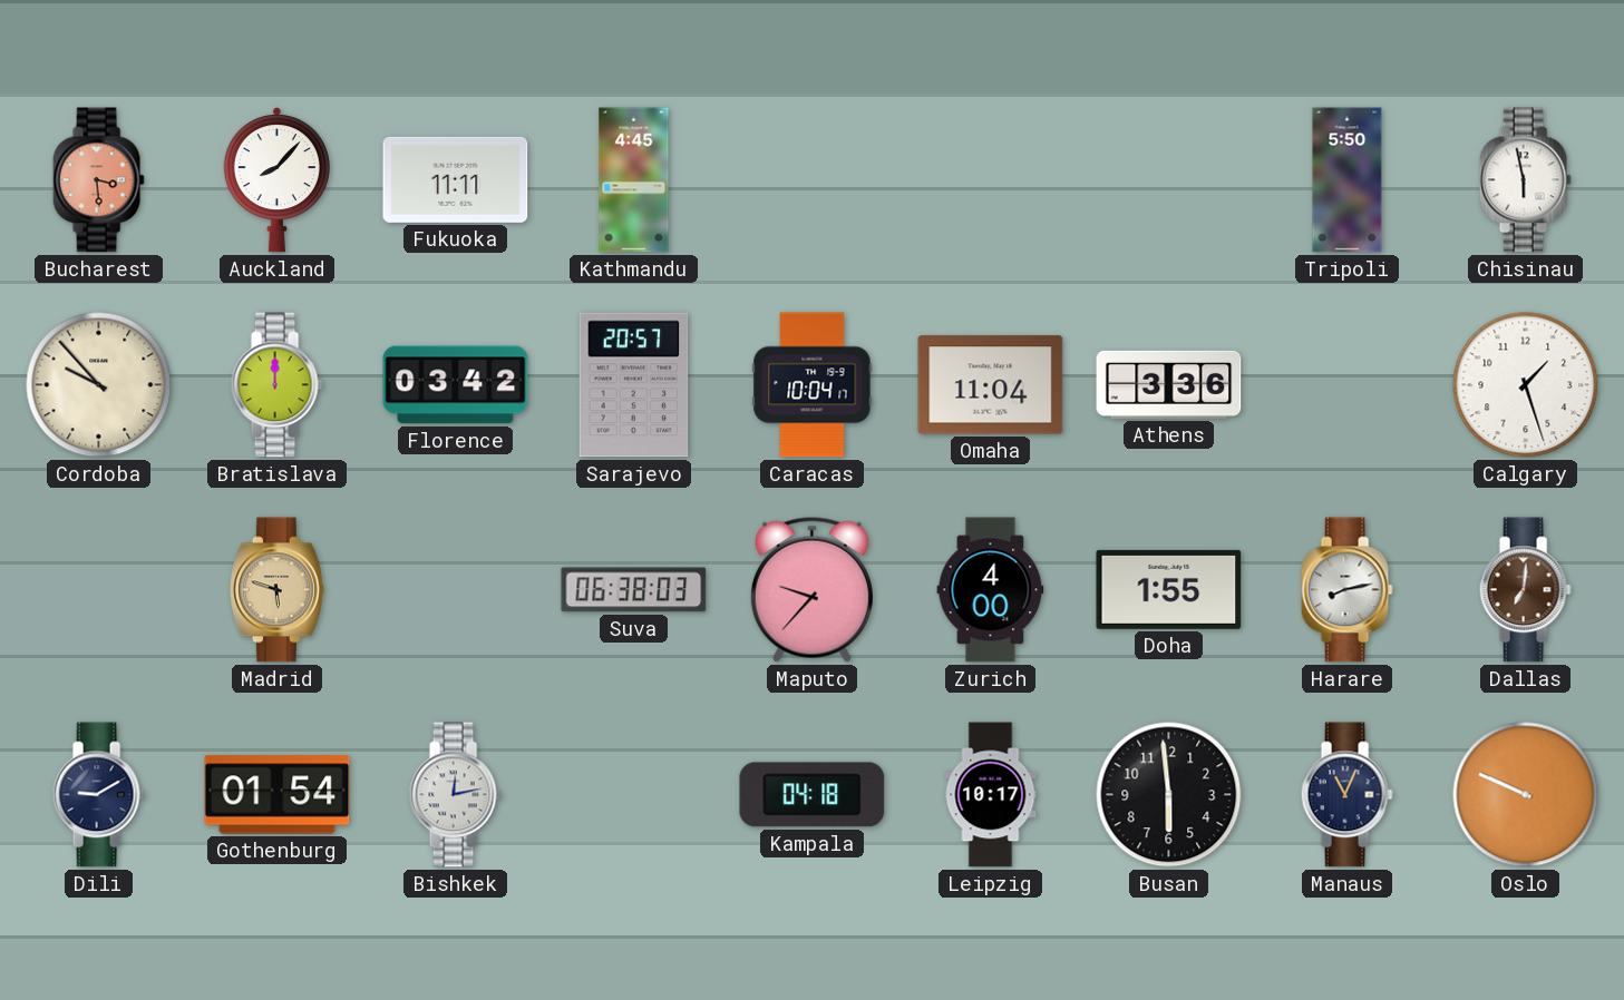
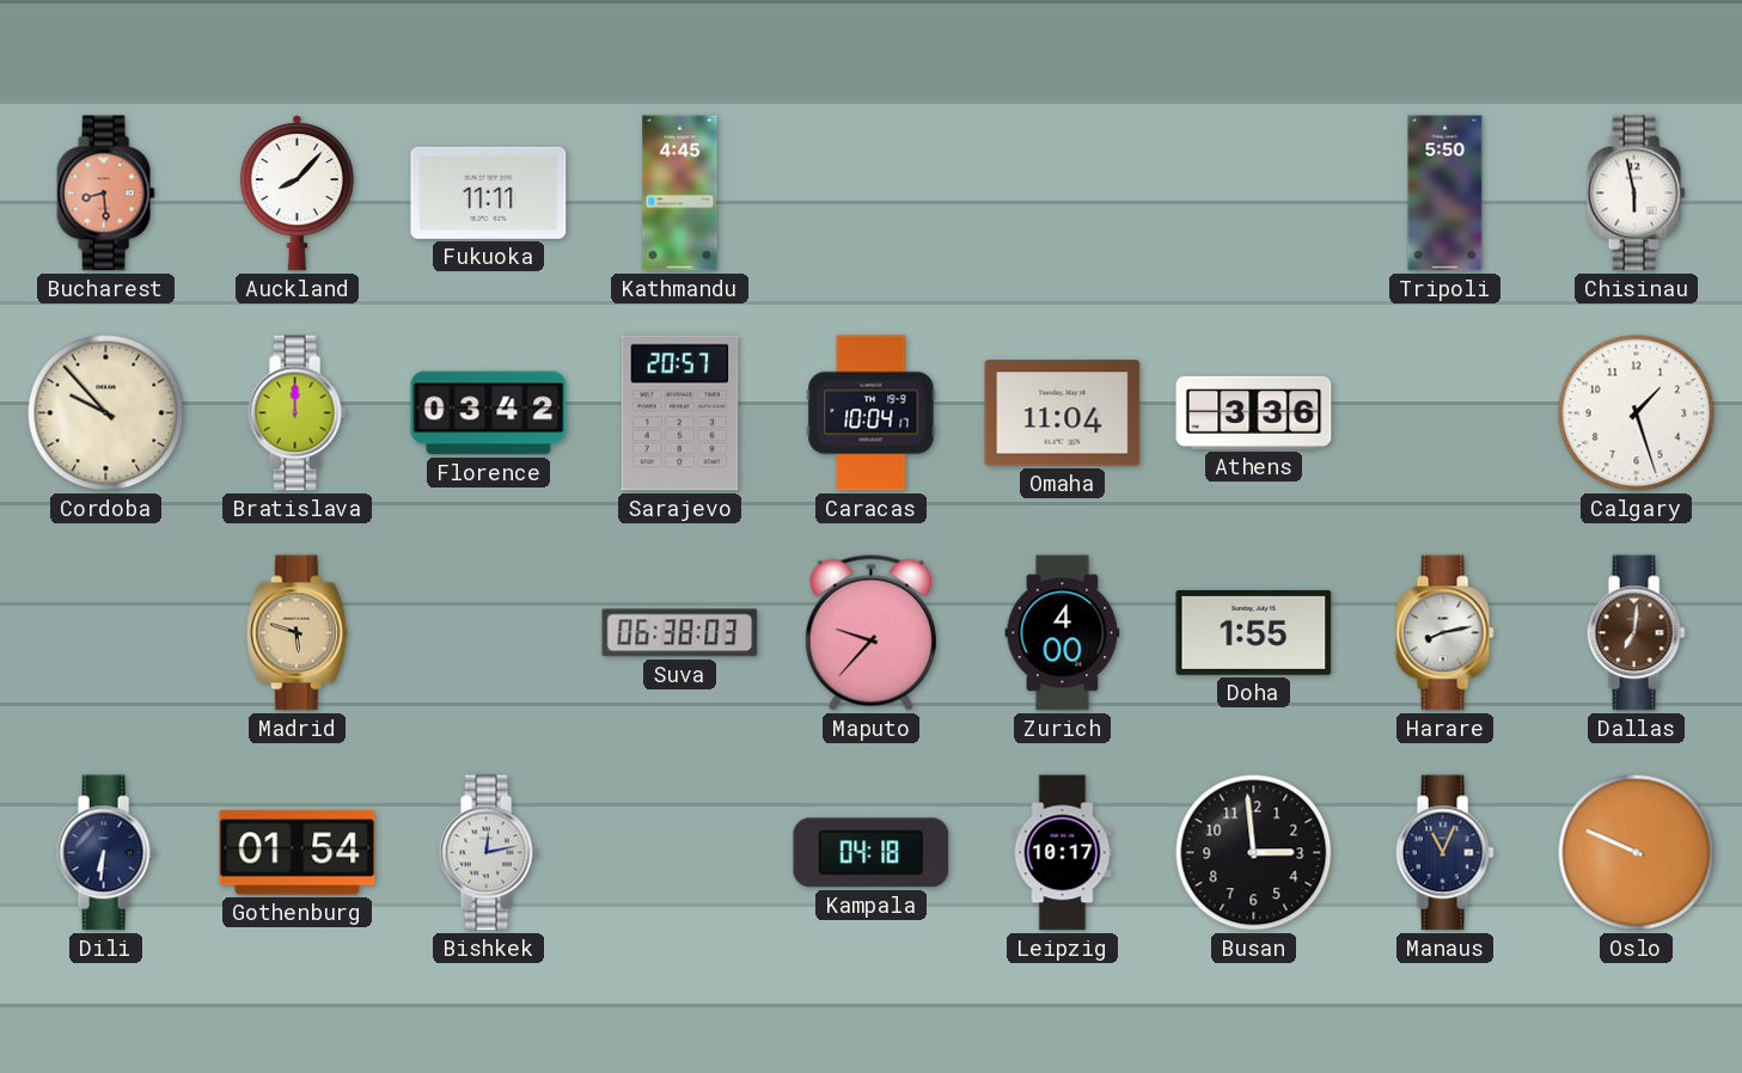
Bucharest: 3:29 -> 8:29 (105, 194)
Dili: 9:10 -> 6:31 (105, 853)
Busan: 5:59 -> 2:59 (1254, 853)
